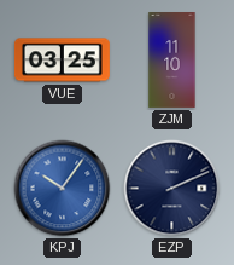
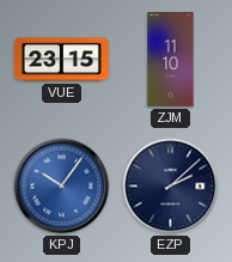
VUE: 03:25 -> 23:15 (61, 60)
EZP: 2:11 -> 2:08 (171, 187)
